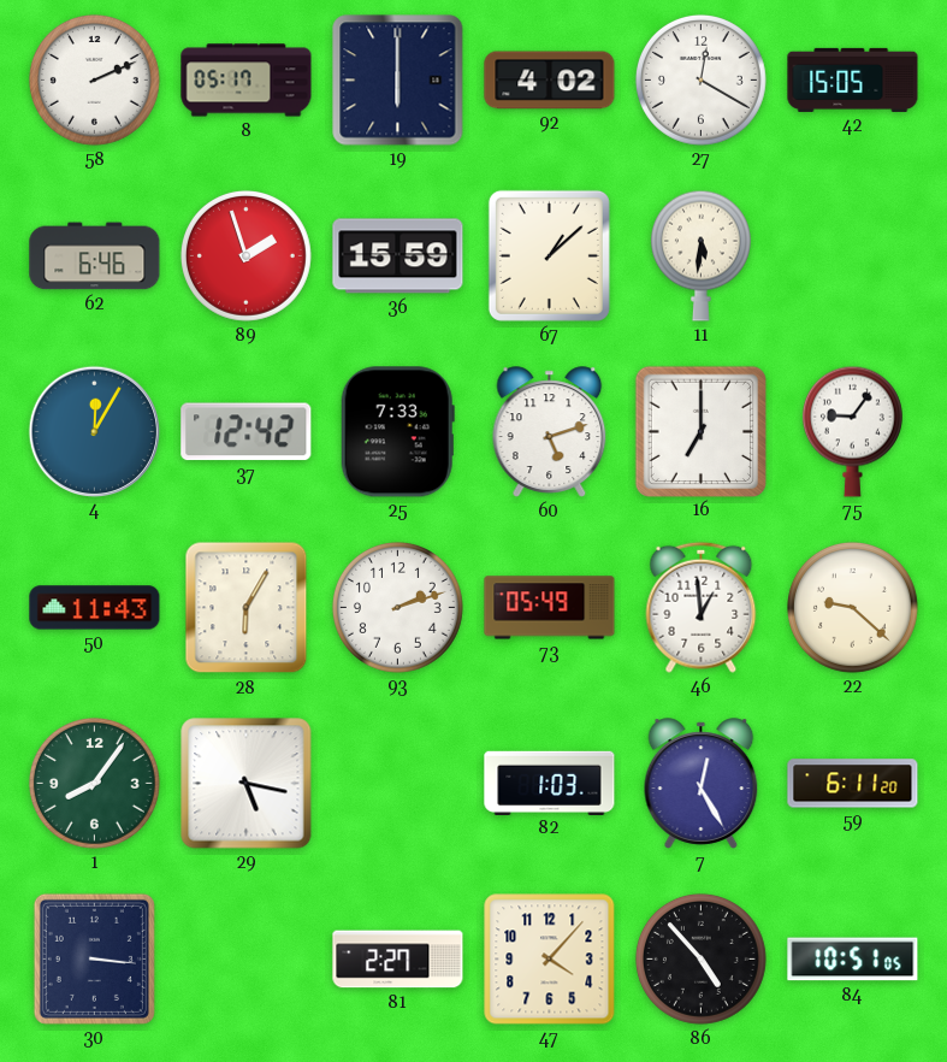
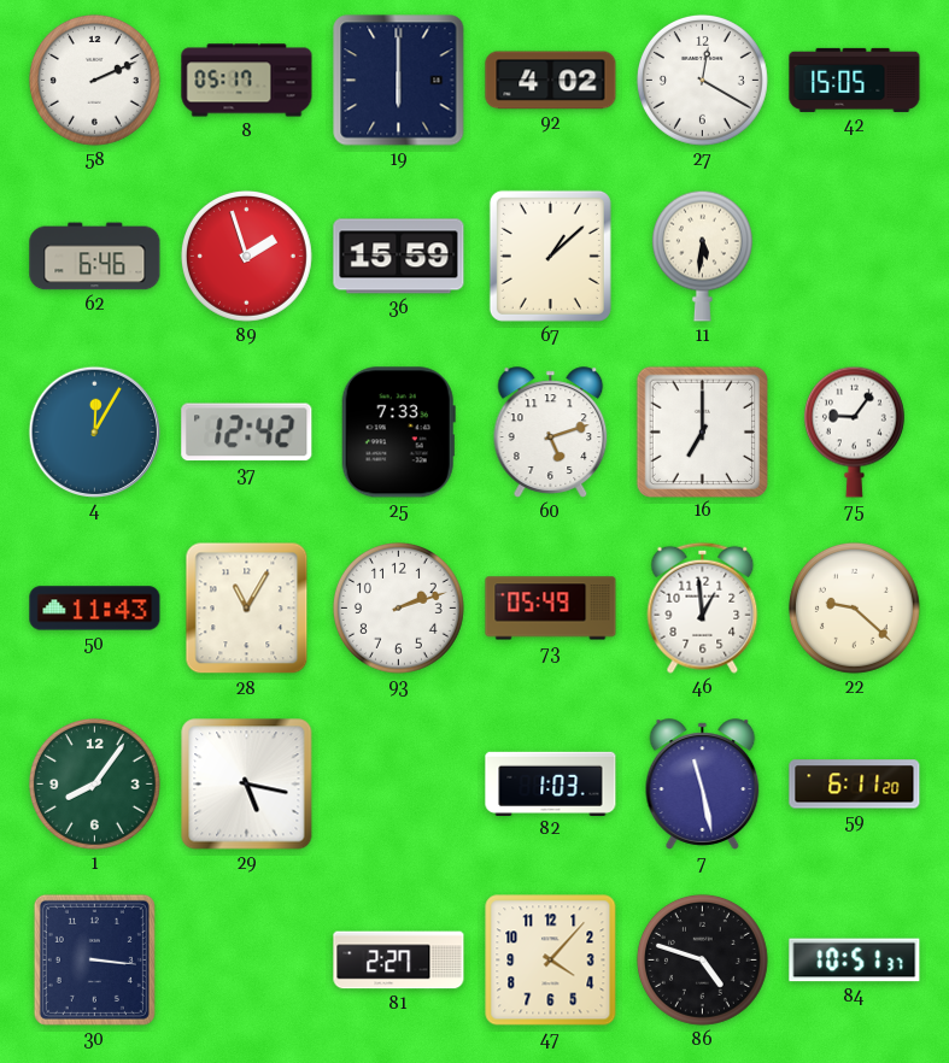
28: 6:05 -> 11:05 (247, 609)
7: 12:25 -> 11:28 (703, 785)
86: 4:53 -> 4:48 (702, 959)
84: 10:51:05 -> 10:51:37 (855, 961)
